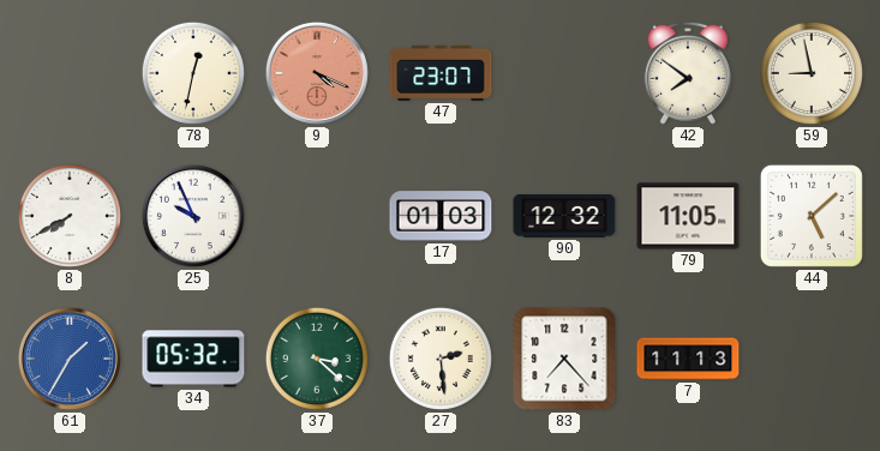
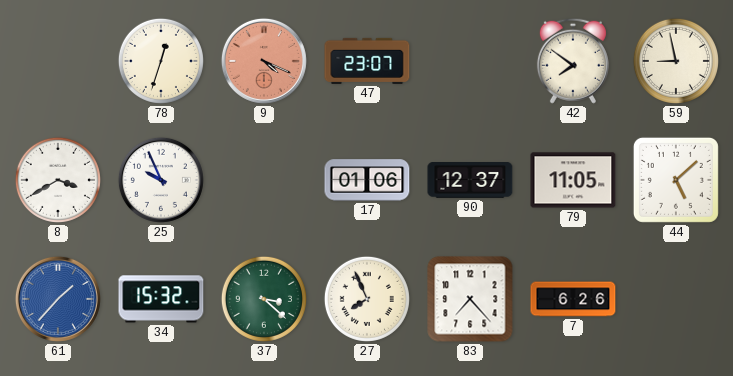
78: 12:32 -> 12:33 (161, 61)
8: 7:40 -> 3:40 (58, 180)
17: 01:03 -> 01:06 (367, 180)
90: 12:32 -> 12:37 (470, 180)
61: 1:35 -> 1:37 (58, 299)
34: 05:32 -> 15:32 (161, 299)
27: 2:29 -> 7:56 (367, 299)
7: 11:13 -> 6:26 (573, 299)
